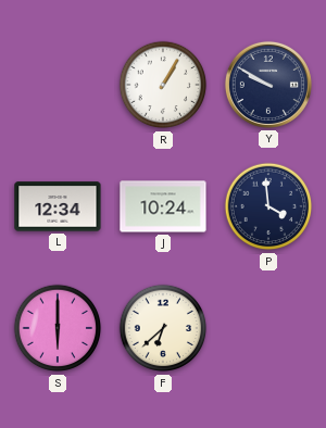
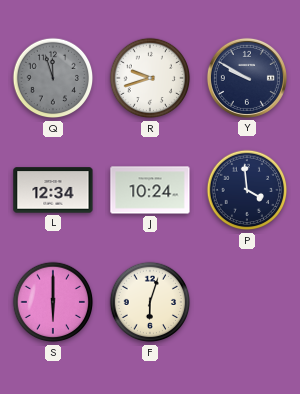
Q: none -> 11:57 (53, 78)
R: 1:05 -> 9:42 (150, 78)
F: 6:38 -> 6:03 (150, 302)
